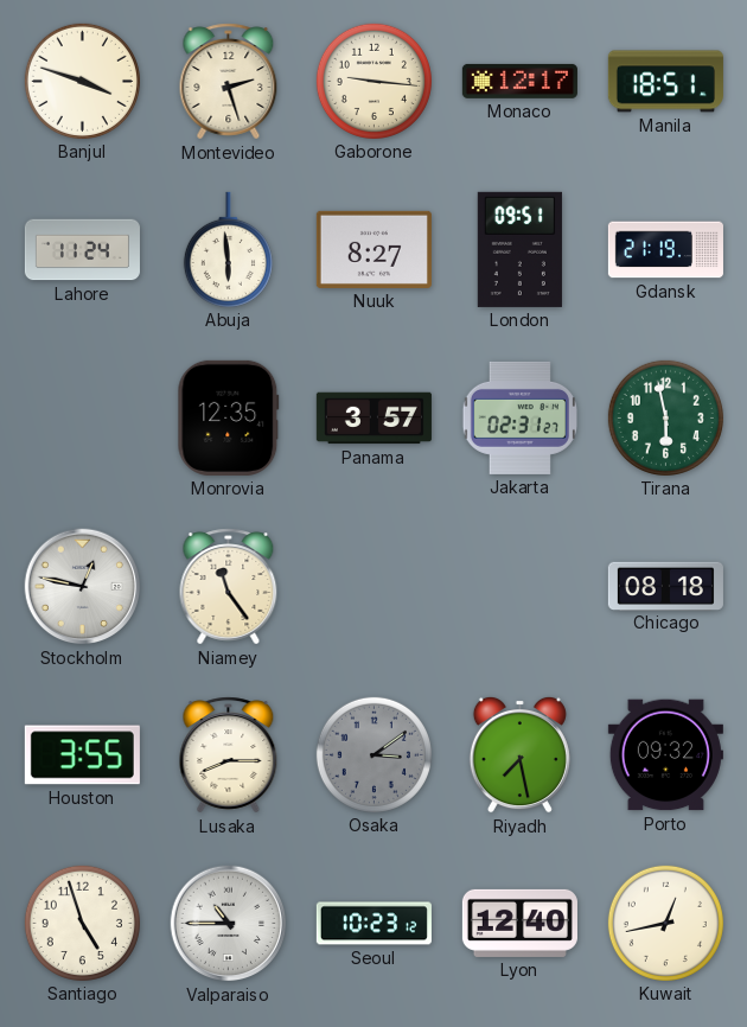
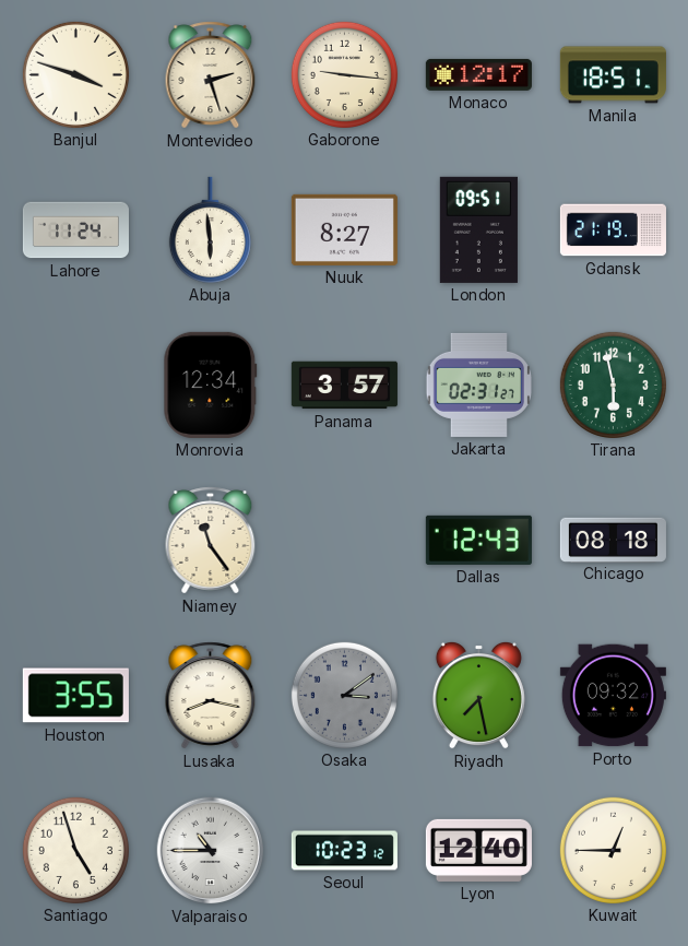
Monrovia: 12:35 -> 12:34 (211, 385)
Stockholm: 12:47 -> none (83, 587)
Dallas: none -> 12:43 (478, 540)
Lusaka: 8:15 -> 8:17 (211, 696)
Kuwait: 12:43 -> 12:45 (613, 850)
